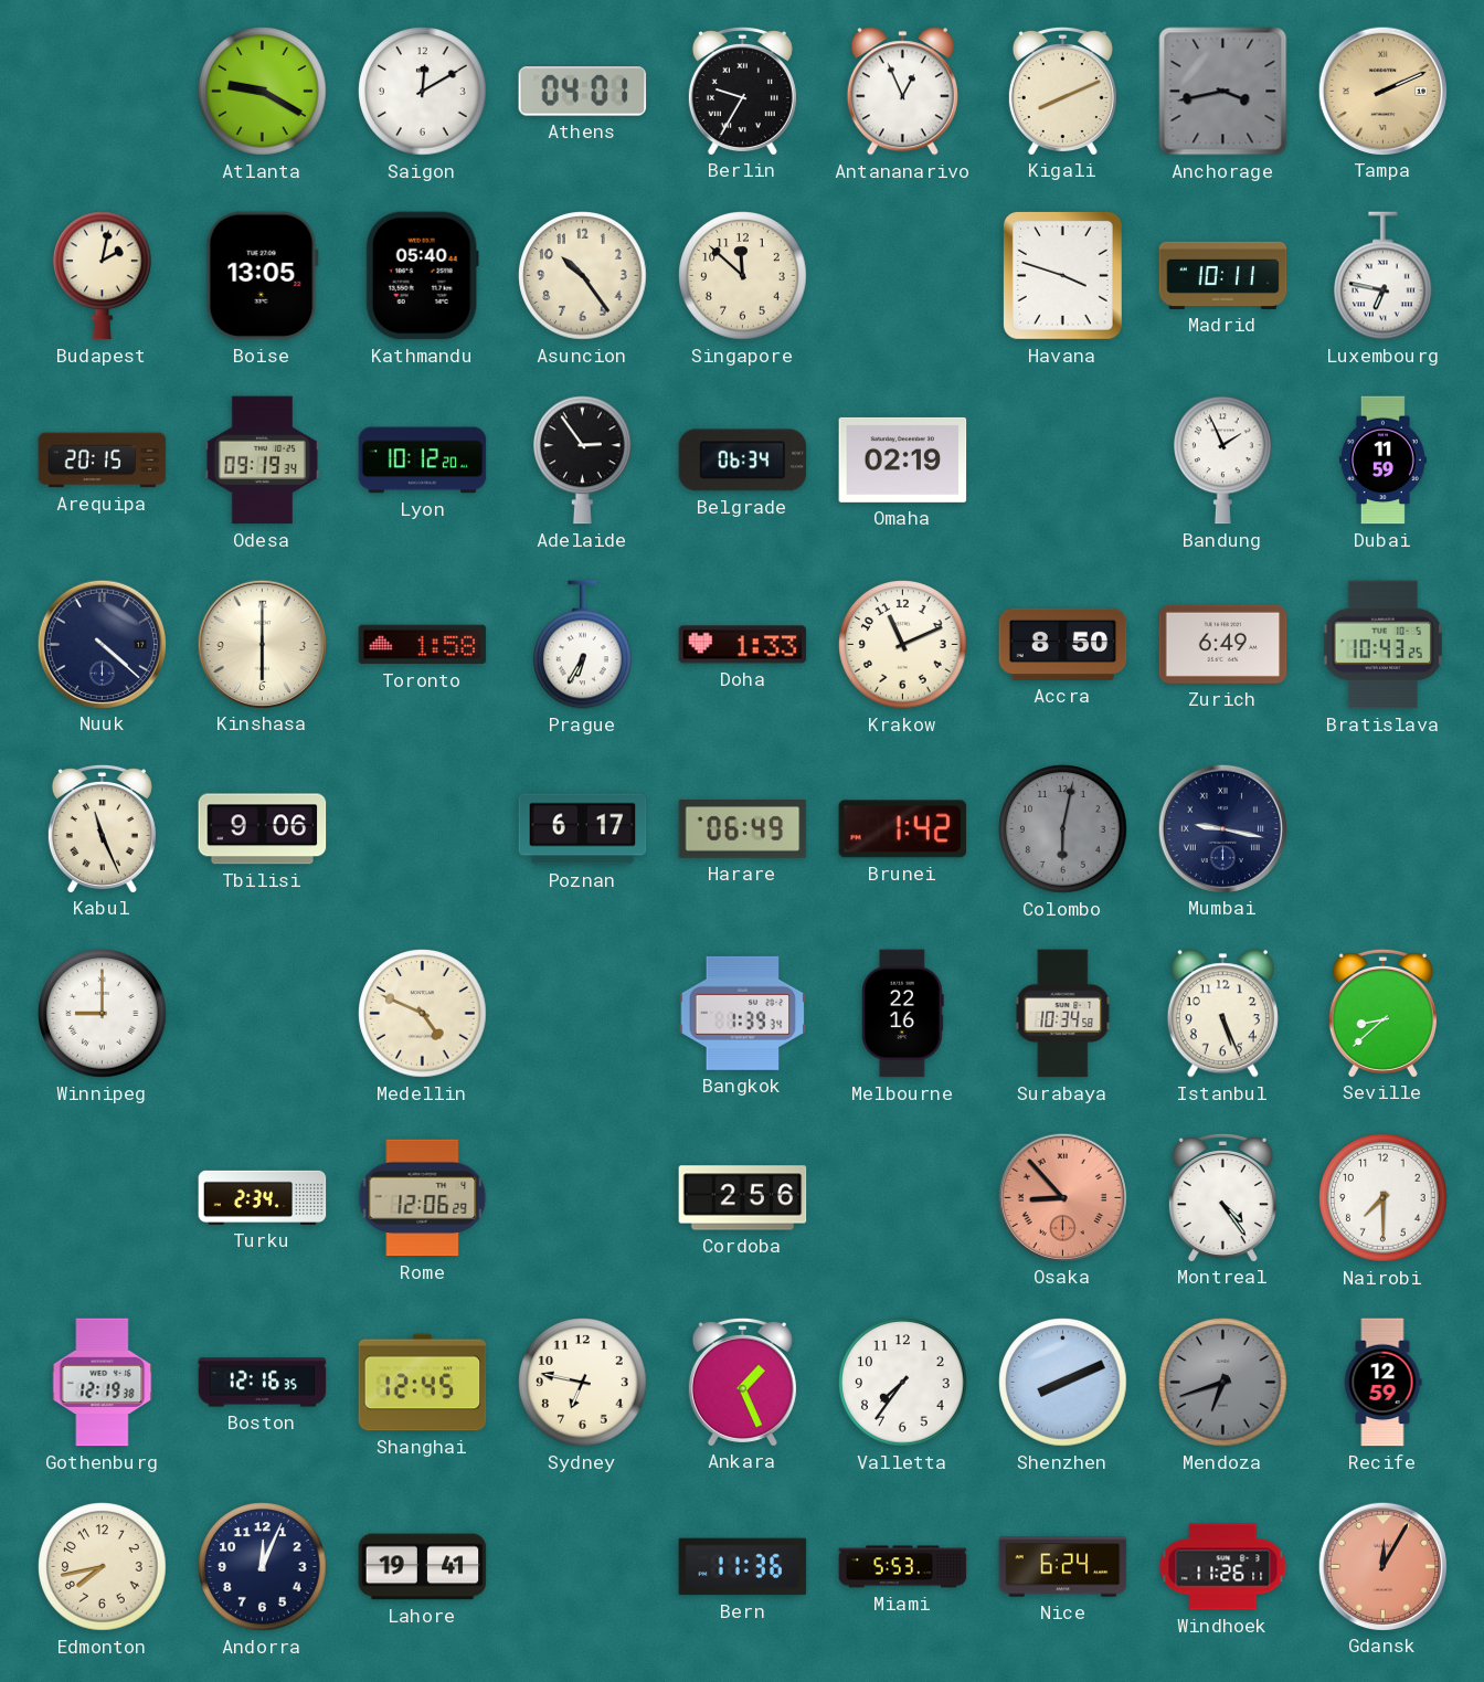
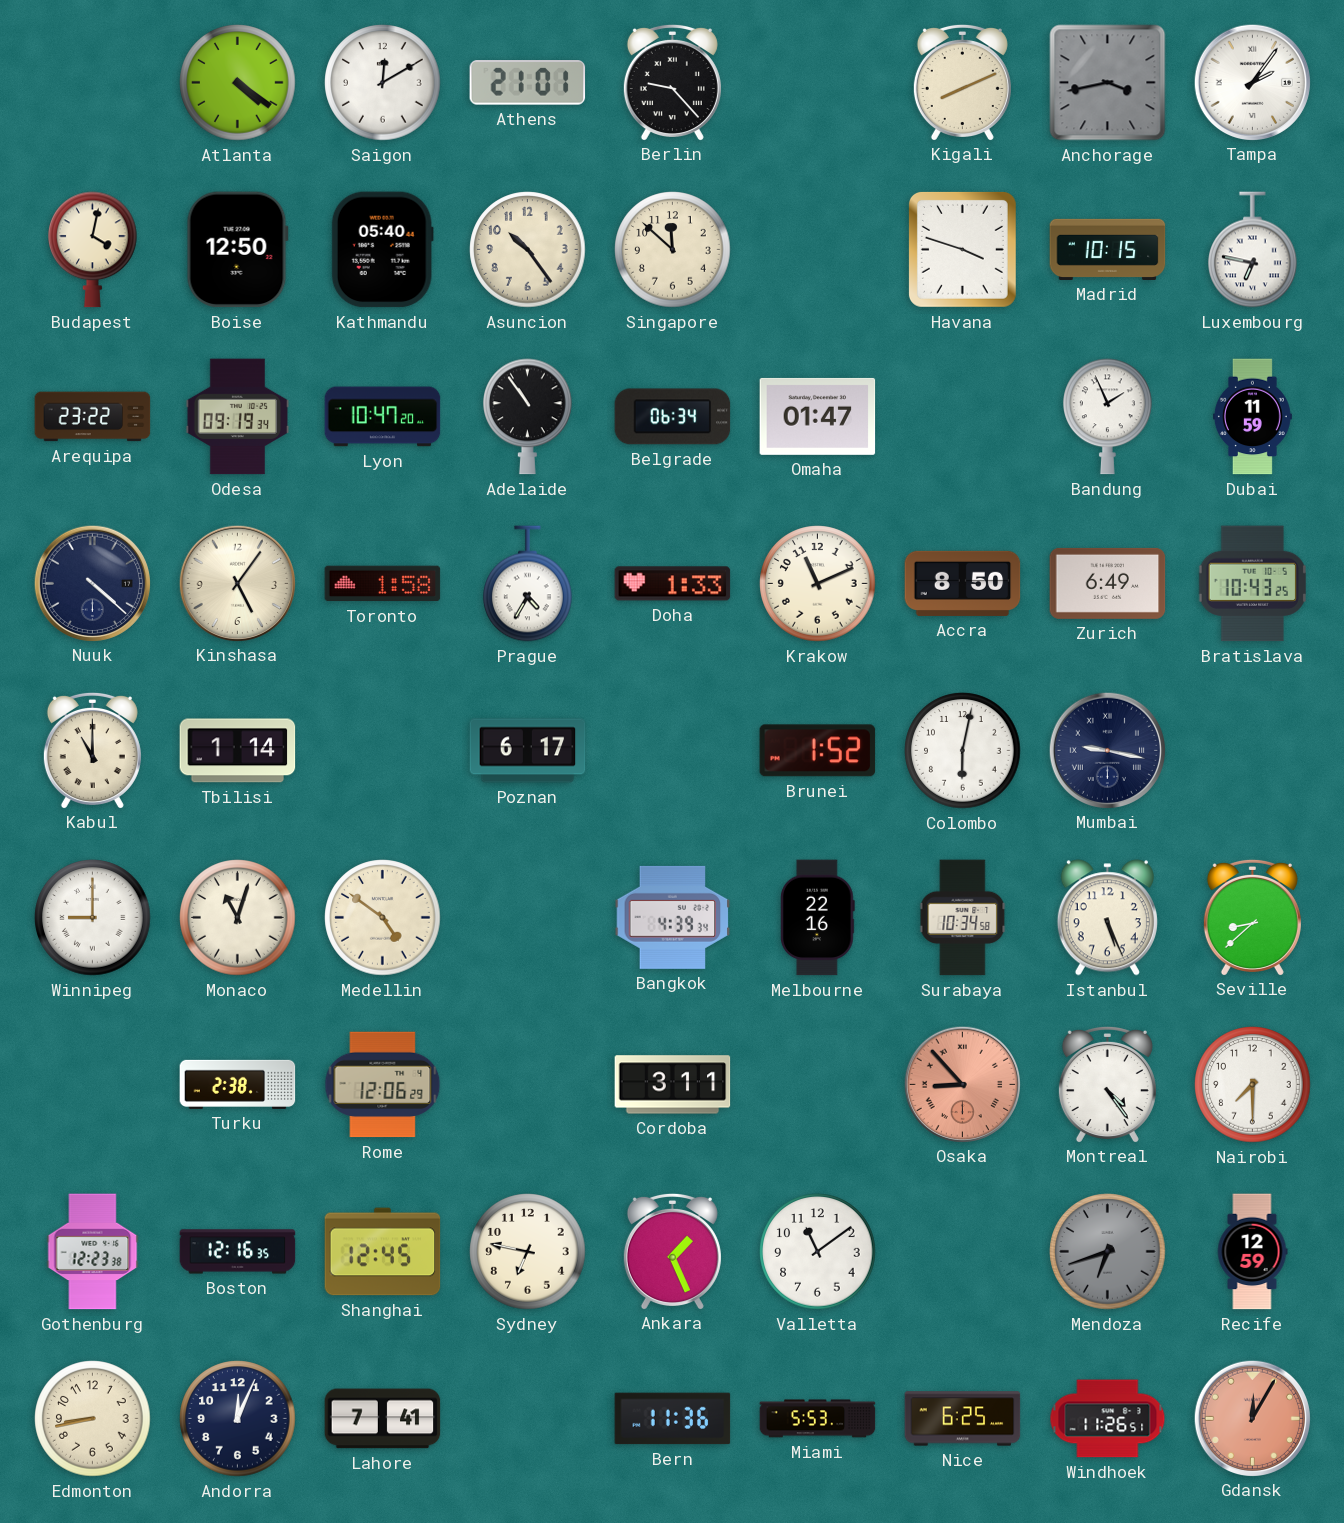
Atlanta: 9:20 -> 4:21 (238, 83)
Athens: 04:01 -> 21:01 (528, 83)
Berlin: 9:35 -> 9:23 (672, 82)
Antananarivo: 12:56 -> none (902, 92)
Tampa: 2:11 -> 2:06 (1252, 82)
Tampa dial: champagne -> white (1252, 82)
Budapest: 2:02 -> 4:02 (93, 250)
Boise: 13:05 -> 12:50 (237, 250)
Madrid: 10:11 -> 10:15 (1108, 249)
Arequipa: 20:15 -> 23:22 (93, 417)
Lyon: 10:12 -> 10:47 (383, 417)
Adelaide: 2:54 -> 10:54 (528, 417)
Omaha: 02:19 -> 01:47 (818, 416)
Kinshasa: 6:00 -> 5:06 (237, 583)
Prague: 6:35 -> 4:35 (528, 584)
Kabul: 11:26 -> 11:00 (92, 750)
Tbilisi: 9:06 -> 1:14 (238, 751)
Harare: 06:49 -> none (743, 829)
Brunei: 1:42 -> 1:52 (818, 751)
Colombo dial: grey -> white (963, 751)
Monaco: none -> 11:03 (238, 918)
Medellin: 4:49 -> 4:51 (383, 918)
Bangkok: 1:39 -> 4:39 (673, 917)
Turku: 2:34 -> 2:38 (238, 1084)
Cordoba: 2:56 -> 3:11 (673, 1085)
Gothenburg: 12:19 -> 12:23 (93, 1252)
Valletta: 7:36 -> 11:09 (818, 1252)
Shenzhen: 8:11 -> none (1063, 1383)
Edmonton: 7:43 -> 8:43 (93, 1419)
Lahore: 19:41 -> 7:41 (383, 1419)
Nice: 6:24 -> 6:25 (963, 1419)
Windhoek: 11:26:11 -> 11:26:51 (1108, 1419)
